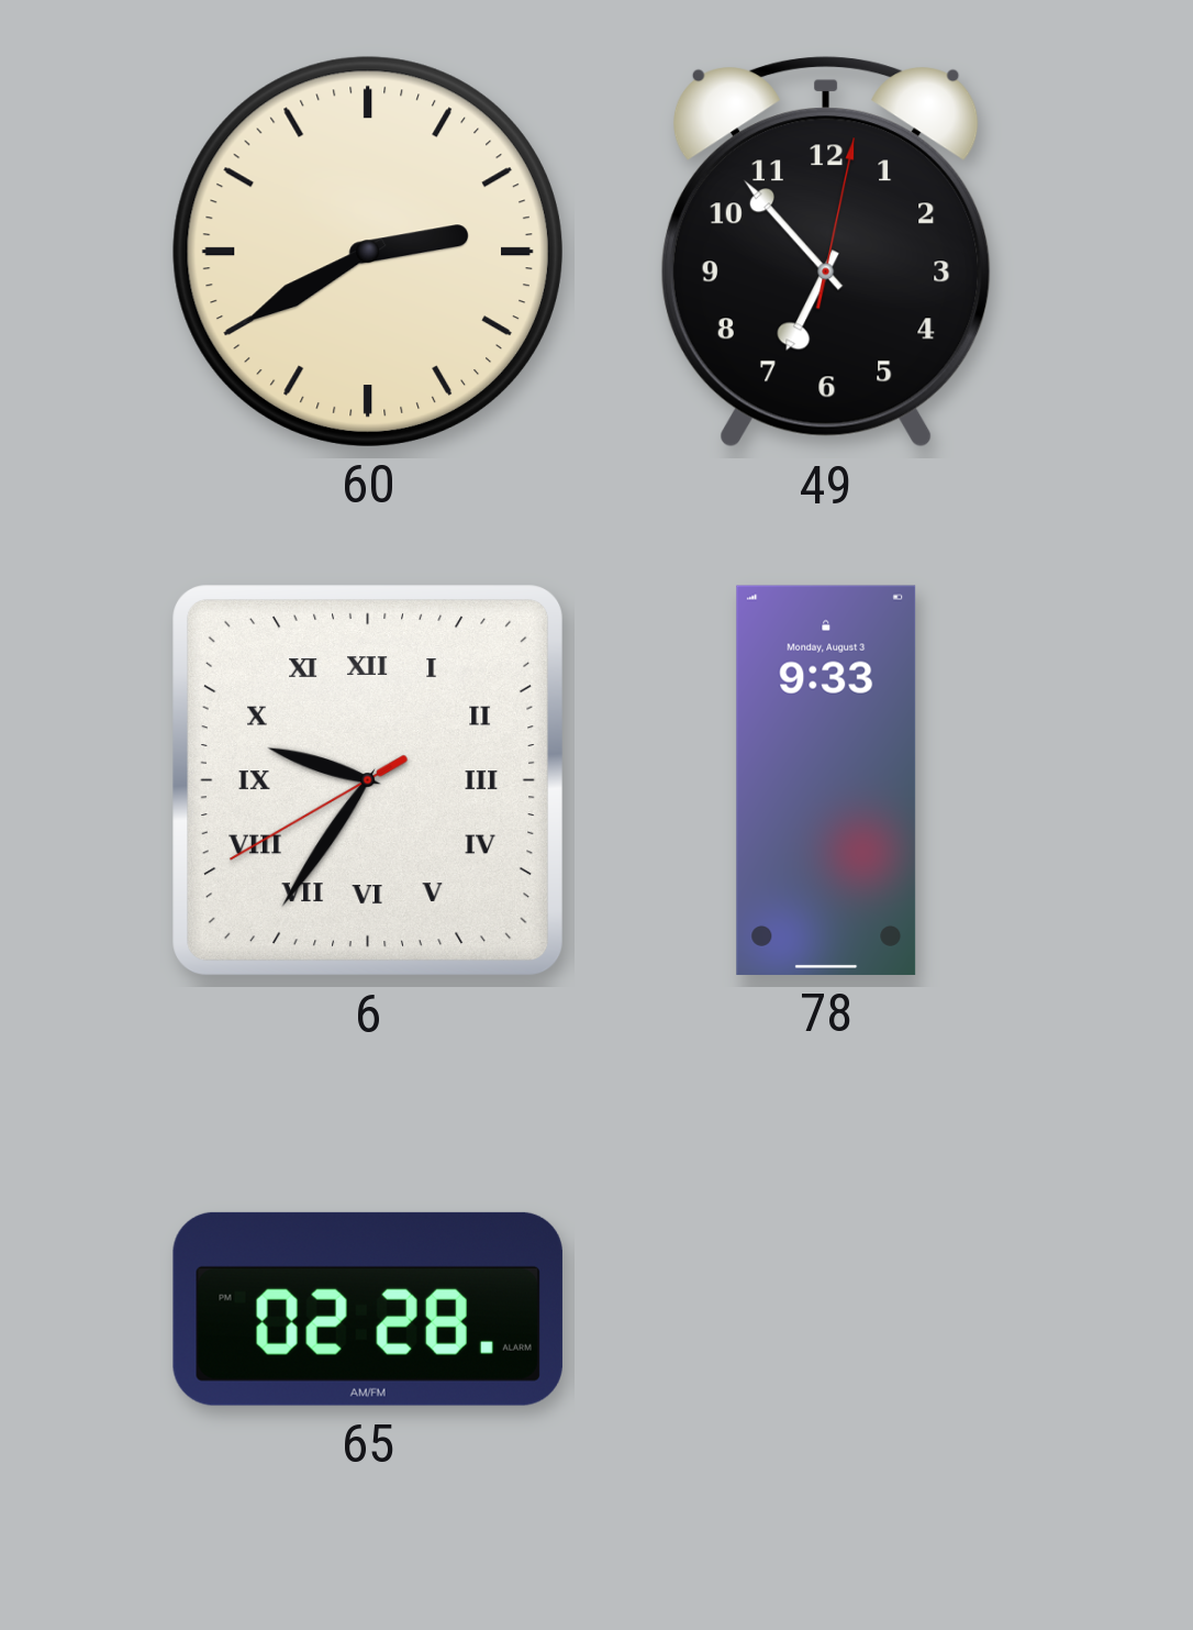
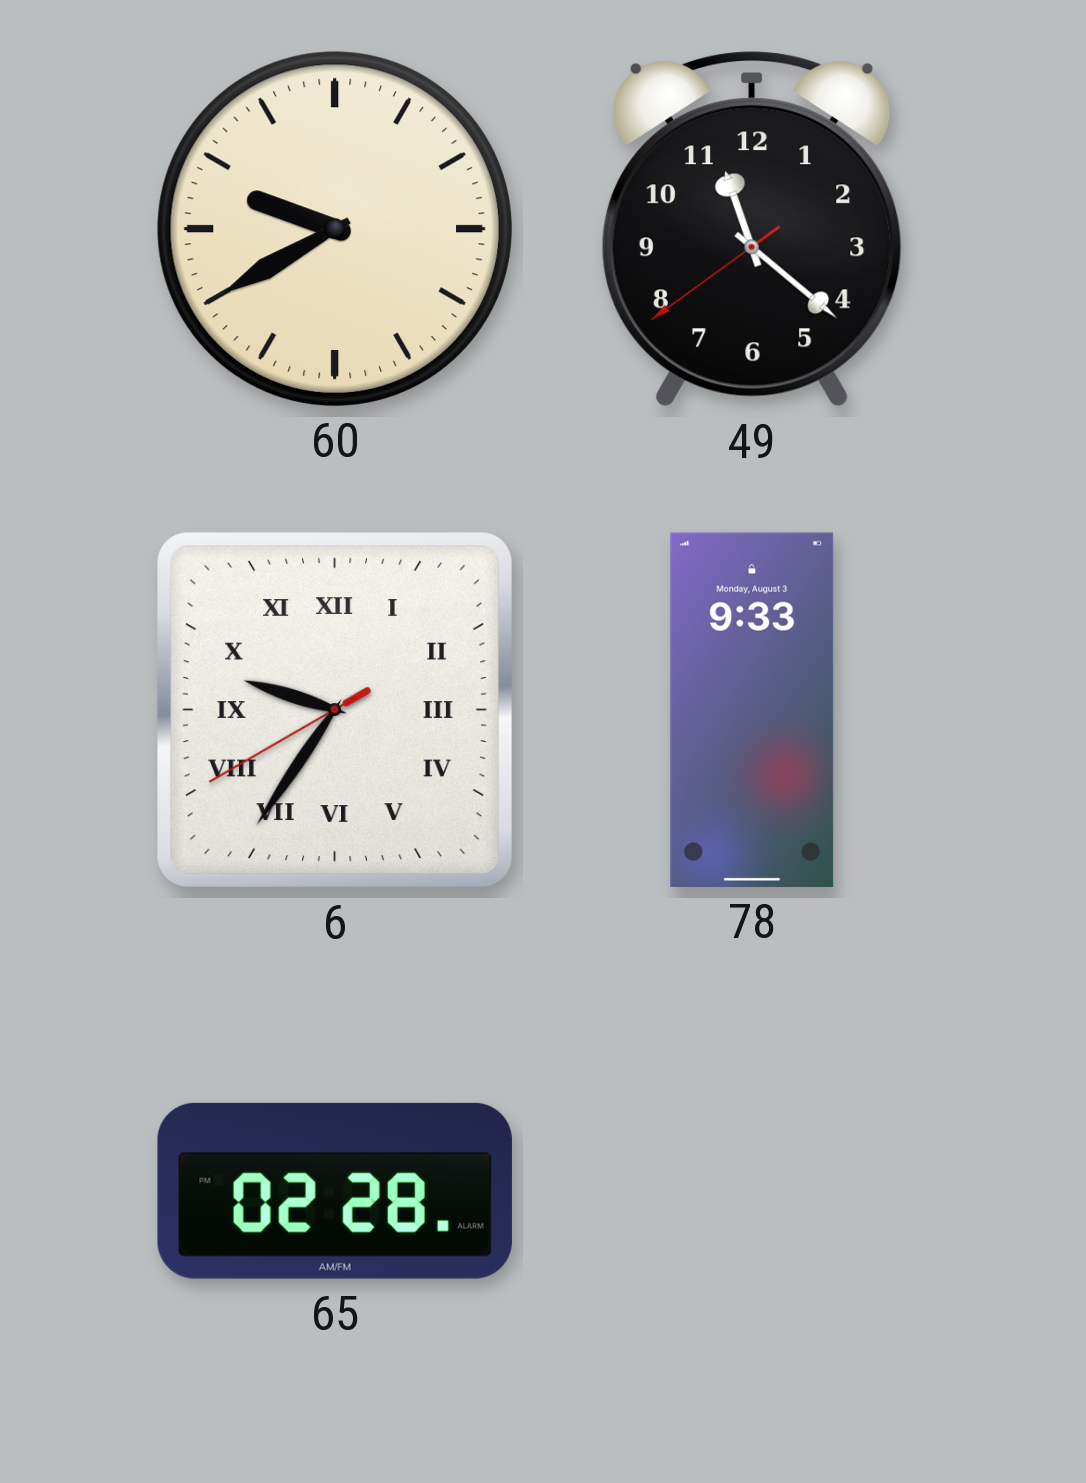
60: 2:40 -> 9:40 (335, 229)
49: 6:53 -> 11:21 (752, 229)
